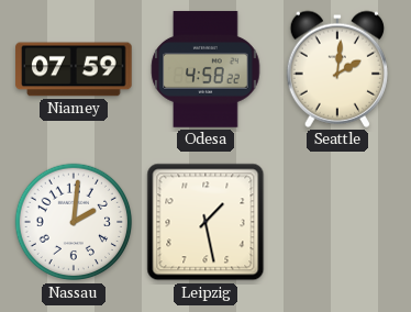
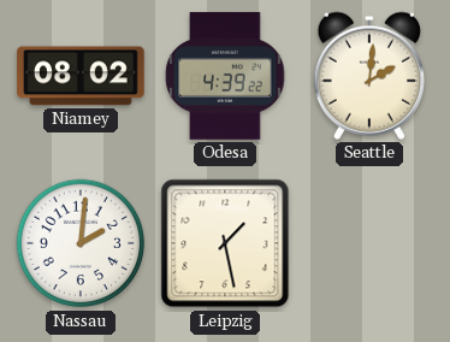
Niamey: 07:59 -> 08:02 (81, 76)
Odesa: 4:58 -> 4:39 (225, 76)
